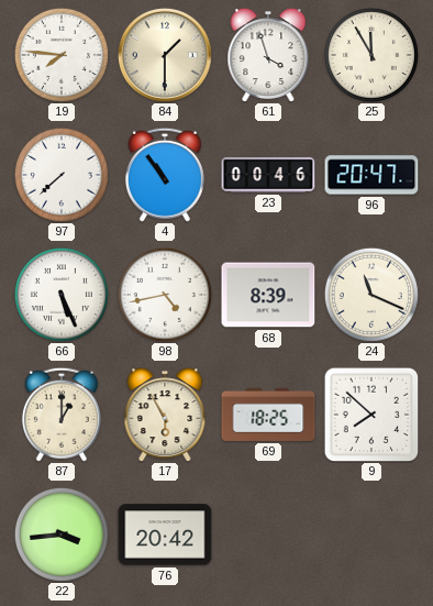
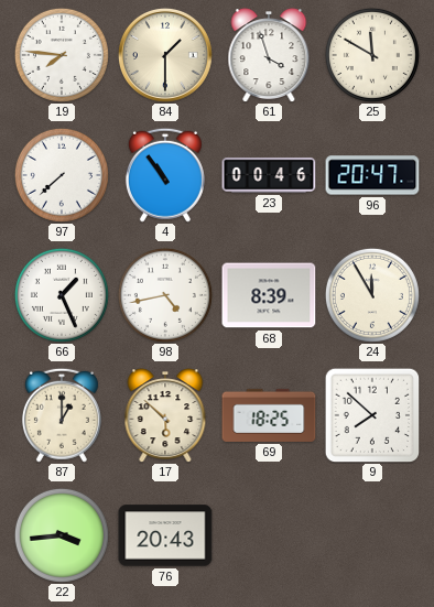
25: 11:55 -> 11:50 (372, 55)
66: 5:26 -> 1:26 (62, 295)
24: 11:19 -> 11:55 (372, 295)
17: 5:55 -> 5:52 (165, 415)
76: 20:42 -> 20:43 (165, 535)
